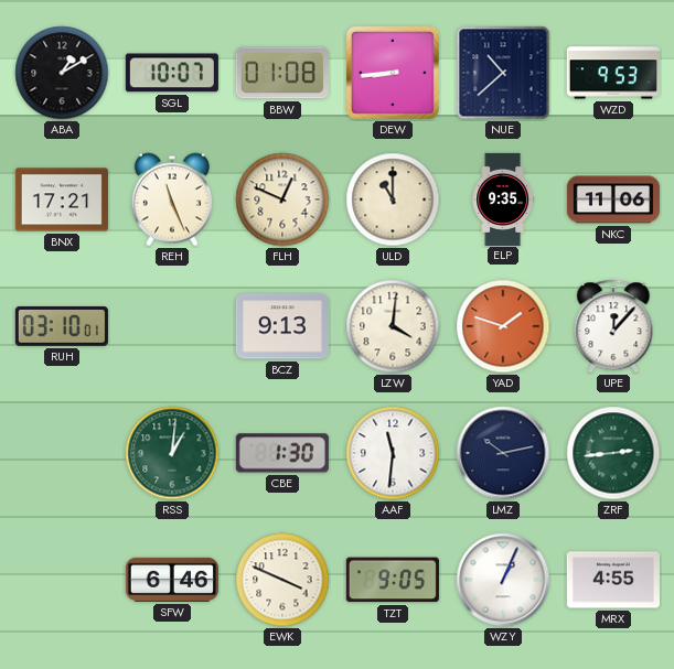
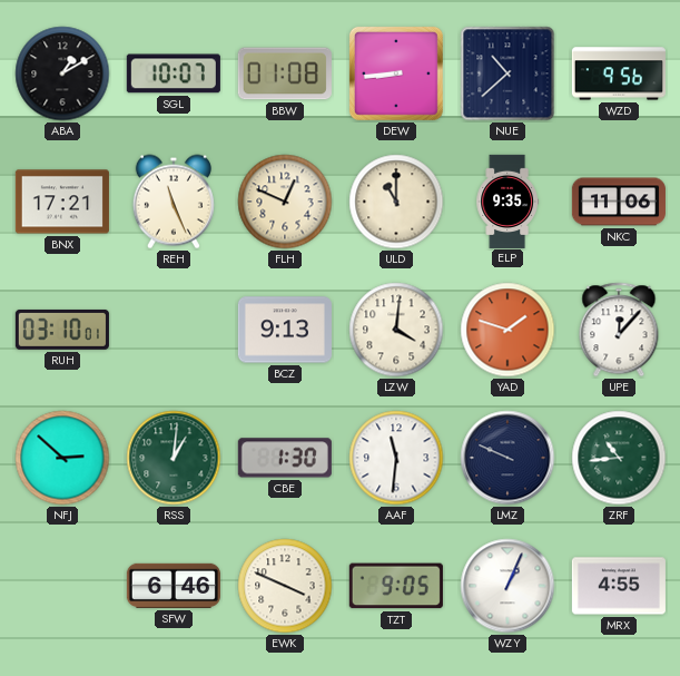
WZD: 9:53 -> 9:56 (619, 74)
NFJ: none -> 2:52 (62, 458)
LMZ: 10:13 -> 9:49 (507, 458)
ZRF: 2:44 -> 10:44 (619, 458)
